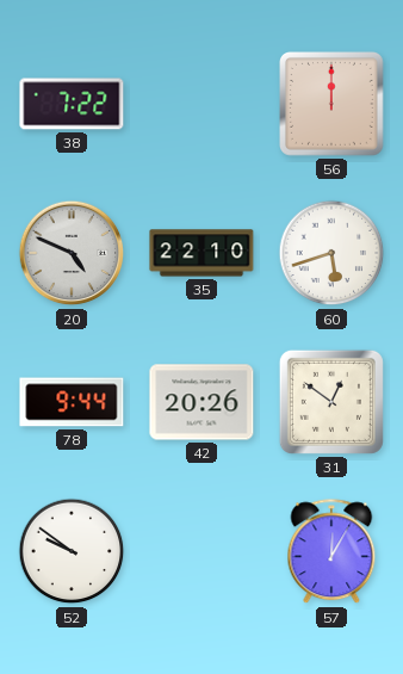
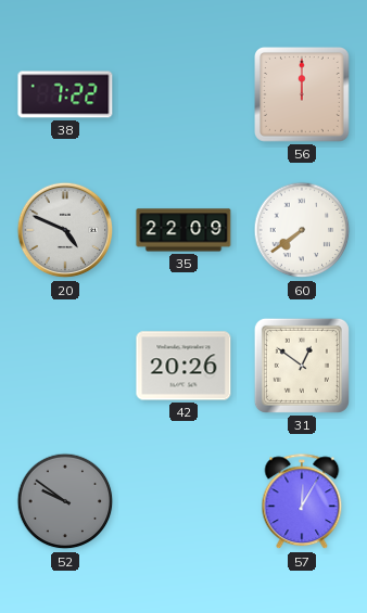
35: 22:10 -> 22:09 (184, 230)
60: 5:42 -> 7:39 (302, 230)
78: 9:44 -> none (72, 402)
52 dial: white -> grey (65, 501)
